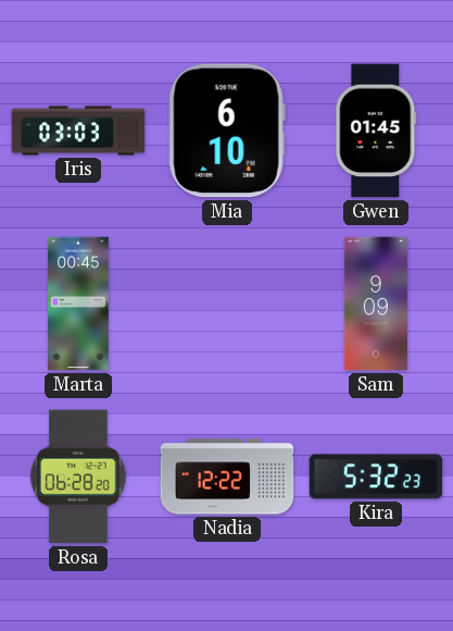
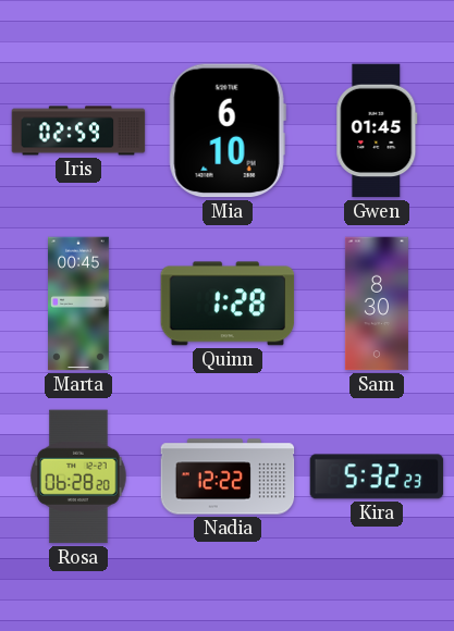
Iris: 03:03 -> 02:59 (78, 131)
Quinn: none -> 1:28 (228, 304)
Sam: 9:09 -> 8:30 (377, 304)
